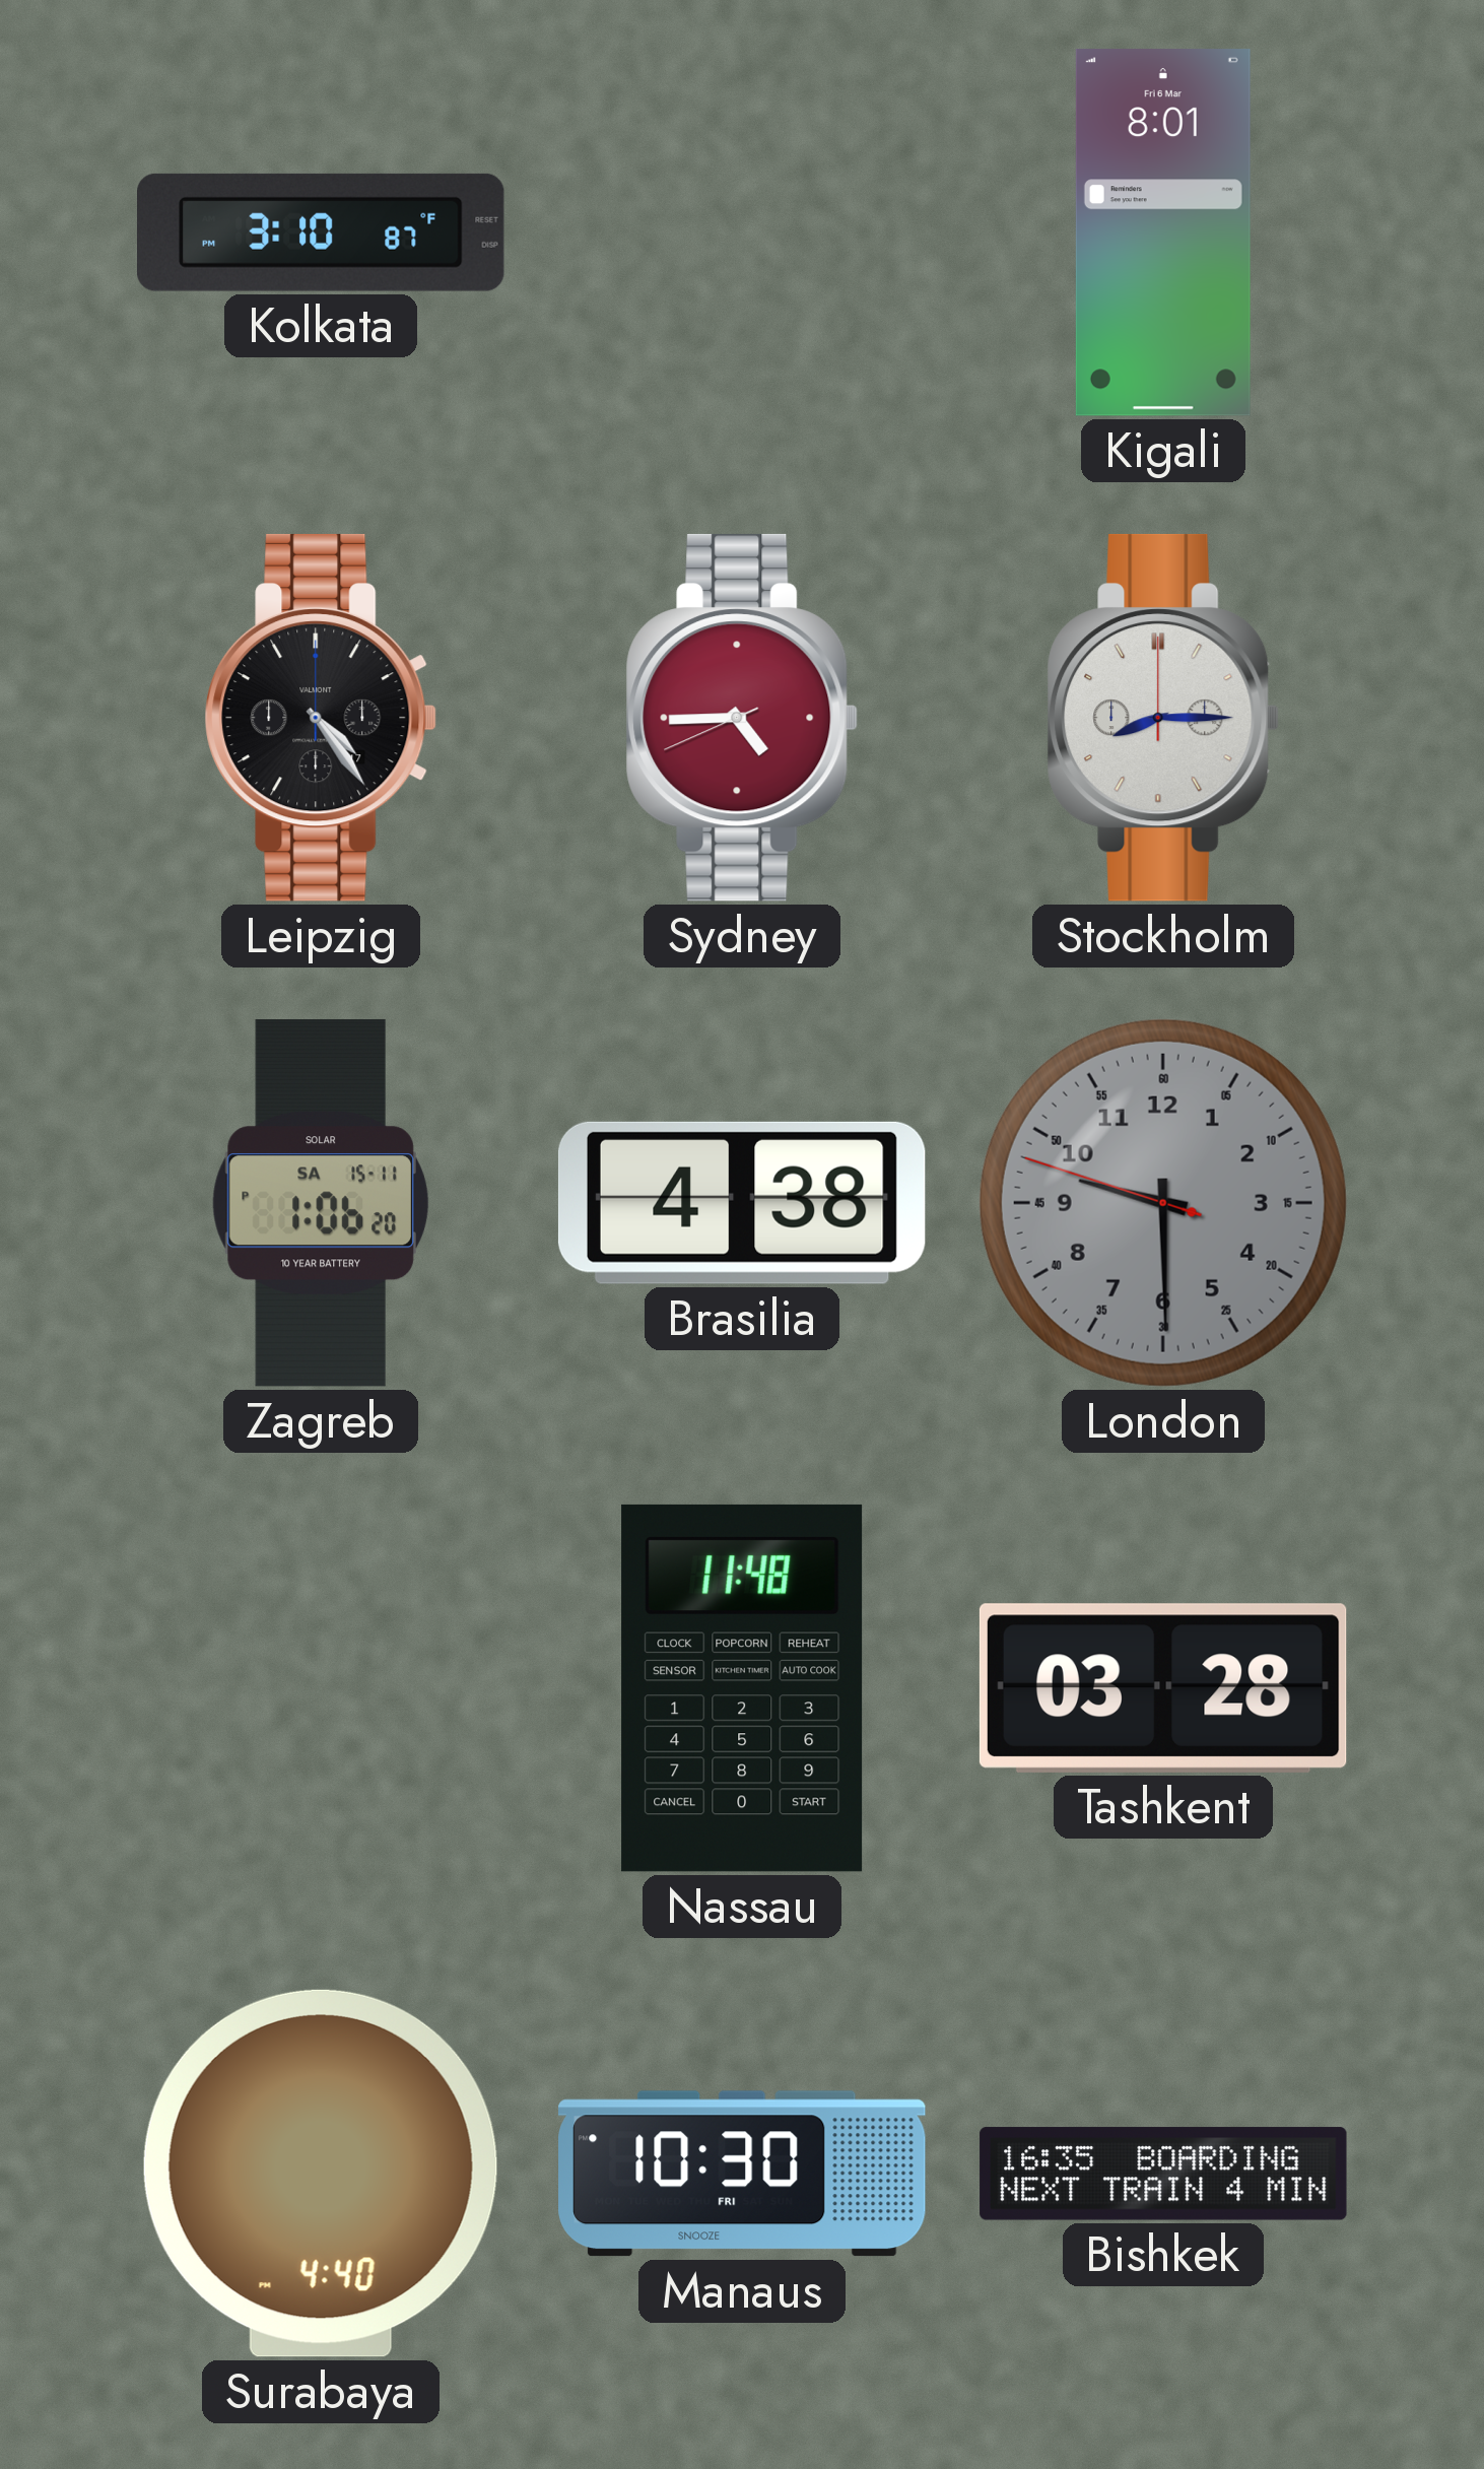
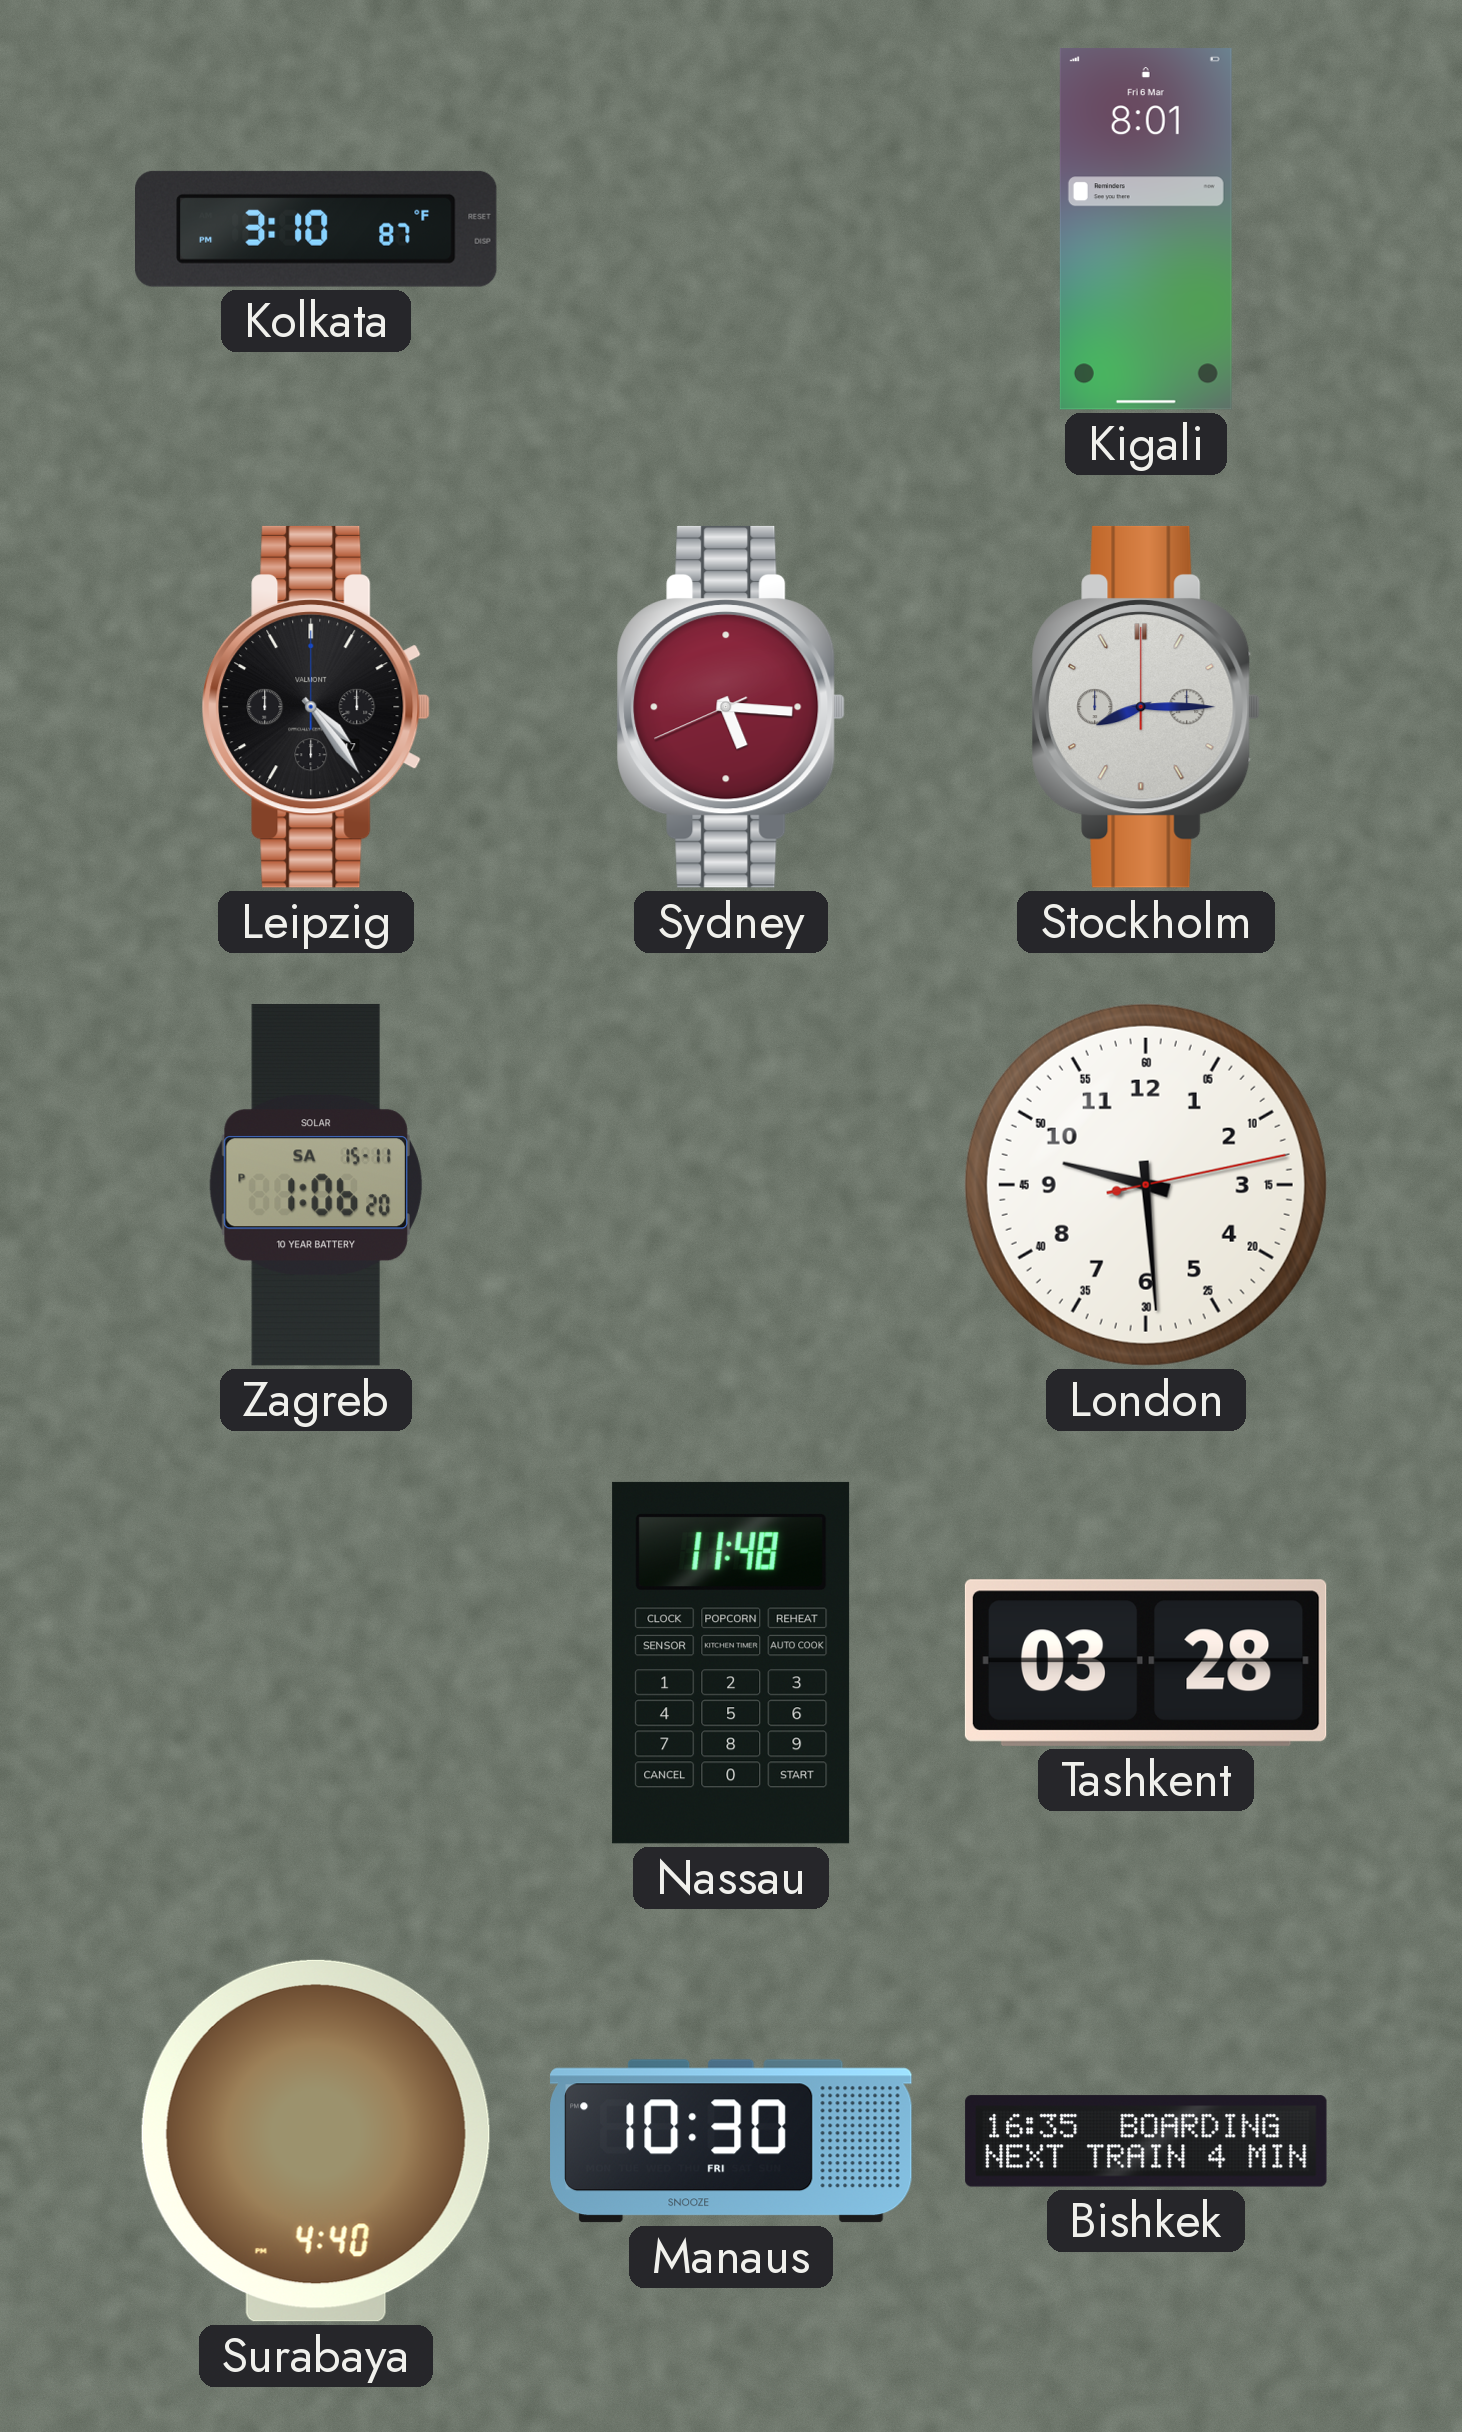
Sydney: 4:44 -> 5:15 (731, 707)
Brasilia: 4:38 -> none (742, 1203)
London: 9:29:48 -> 9:29:13 (1146, 1185)
London dial: grey -> white (1146, 1185)
